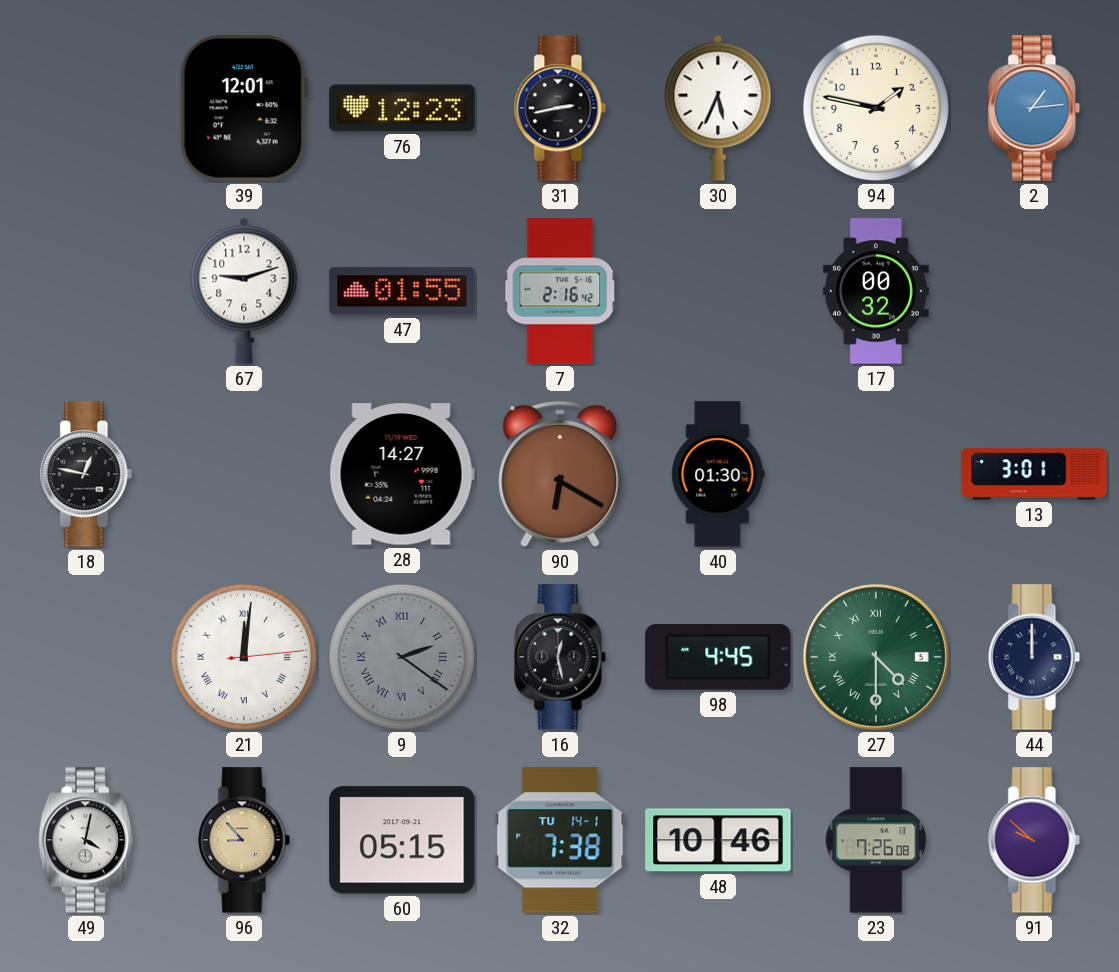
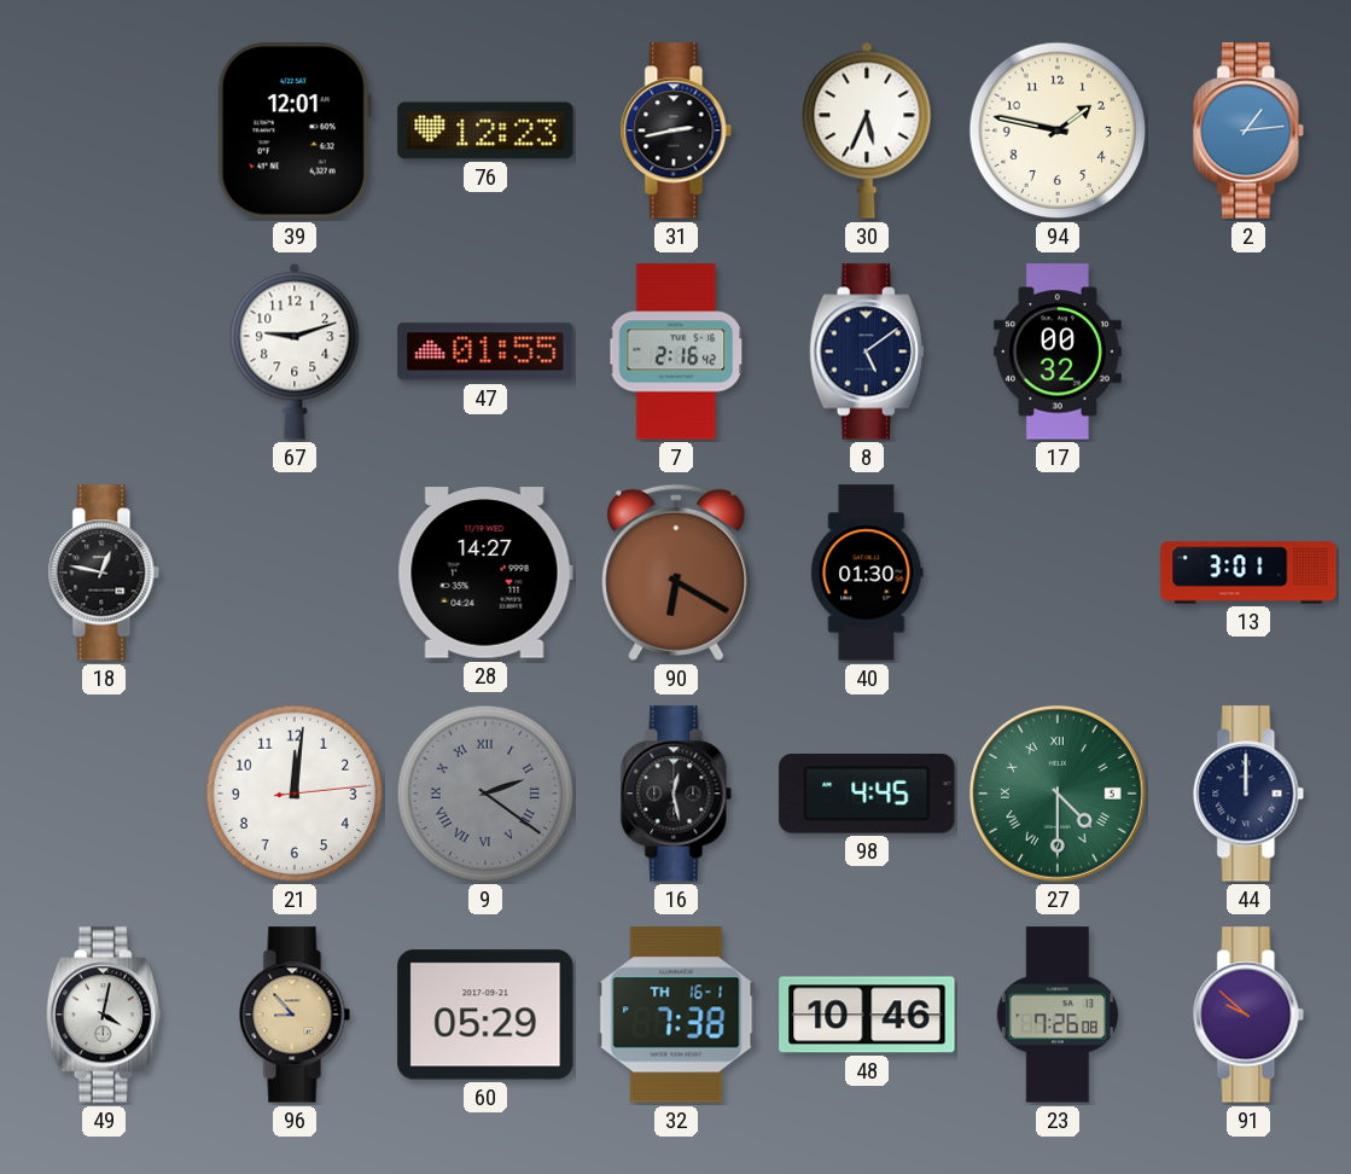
8: none -> 5:09 (867, 351)
21 numerals: Roman -> Arabic (295, 794)
60: 05:15 -> 05:29 (485, 1015)
32 date: TU 14-1 -> TH 16-1 (676, 1015)
